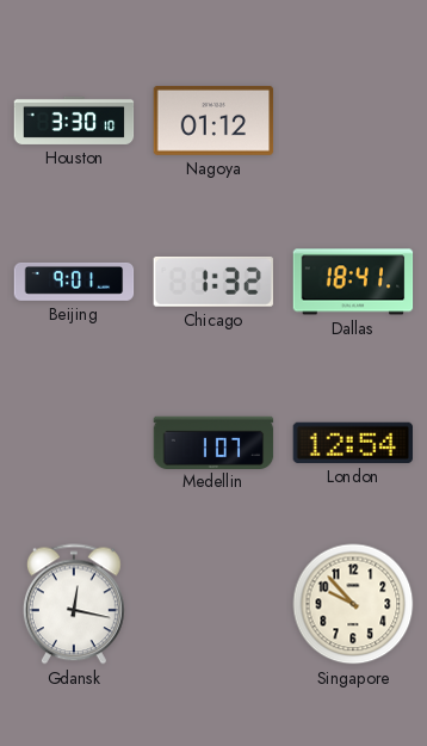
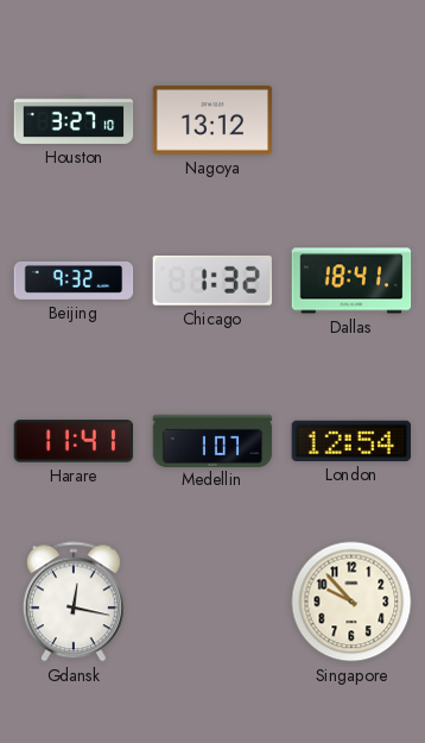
Houston: 3:30 -> 3:27 (74, 120)
Nagoya: 01:12 -> 13:12 (213, 120)
Beijing: 9:01 -> 9:32 (74, 281)
Harare: none -> 11:41 (74, 441)
